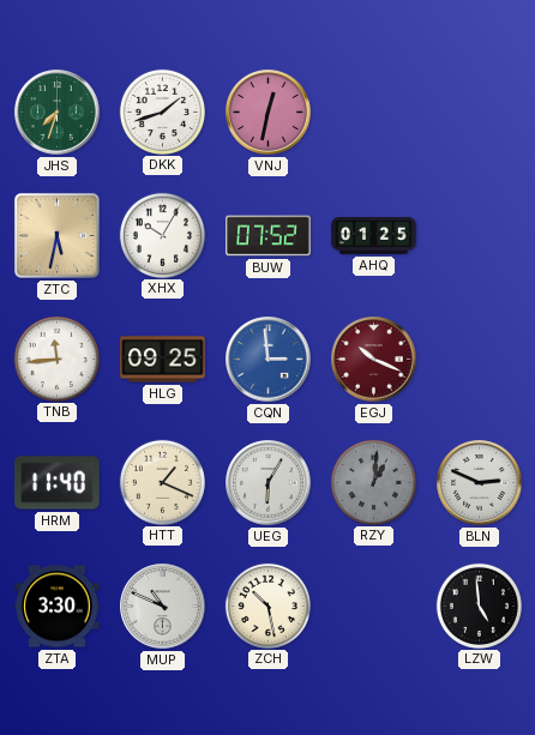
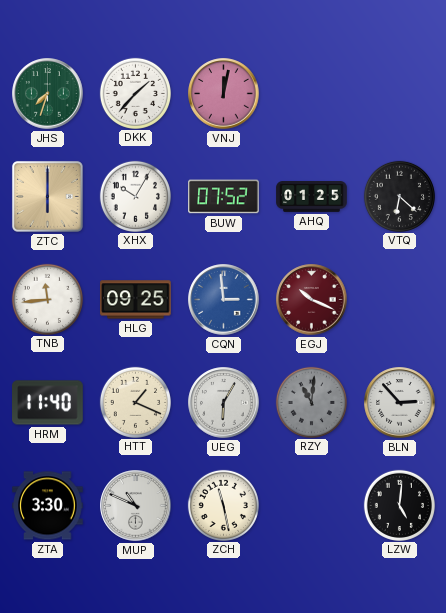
DKK: 1:42 -> 1:37 (135, 93)
VNJ: 12:32 -> 12:02 (224, 94)
ZTC: 5:32 -> 6:00 (47, 196)
VTQ: none -> 6:22 (399, 196)
RZY: 1:01 -> 11:01 (311, 402)
BLN: 2:49 -> 2:53 (400, 403)
ZCH: 10:28 -> 11:28 (223, 505)
LZW: 4:59 -> 5:01 (399, 505)
